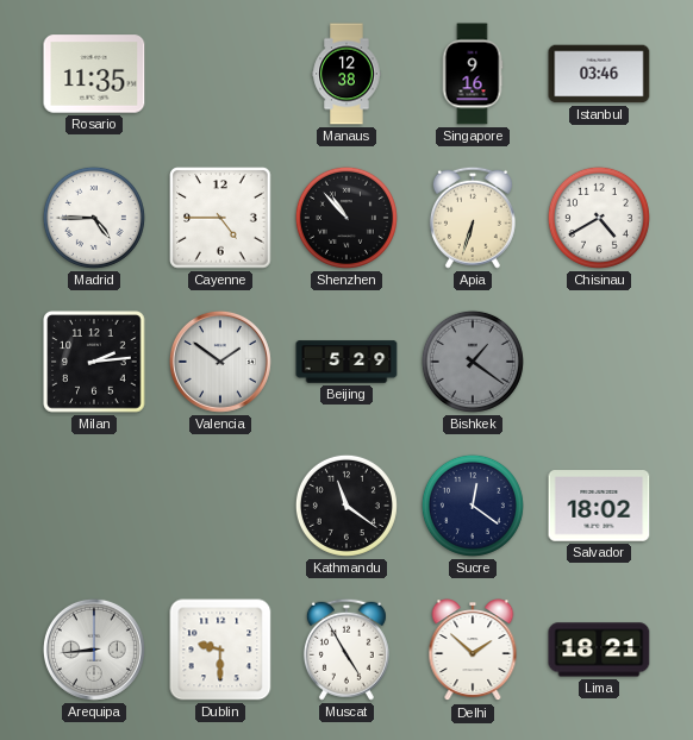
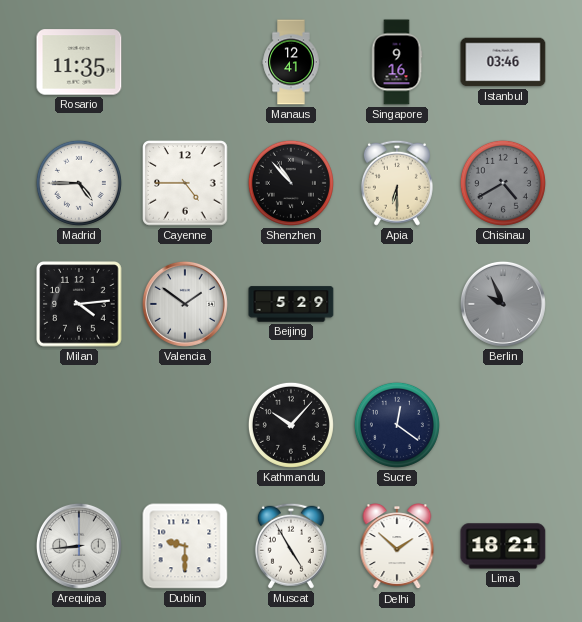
Manaus: 12:38 -> 12:41 (291, 62)
Apia: 6:33 -> 6:30 (397, 183)
Chisinau dial: white -> grey (503, 183)
Milan: 2:14 -> 4:14 (79, 304)
Bishkek: 1:21 -> none (473, 362)
Berlin: none -> 9:56 (503, 304)
Kathmandu: 11:21 -> 10:07 (291, 425)
Salvador: 18:02 -> none (599, 506)
